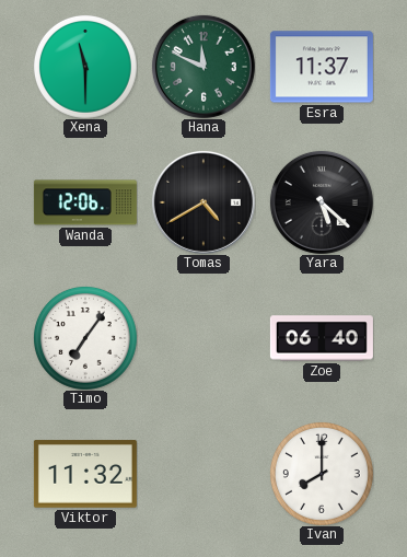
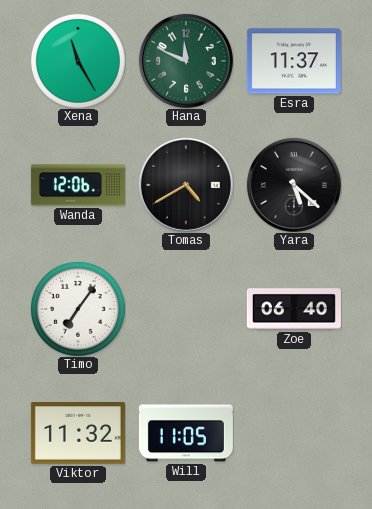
Xena: 11:30 -> 11:25 (78, 61)
Will: none -> 11:05 (186, 433)
Ivan: 8:00 -> none (322, 474)
